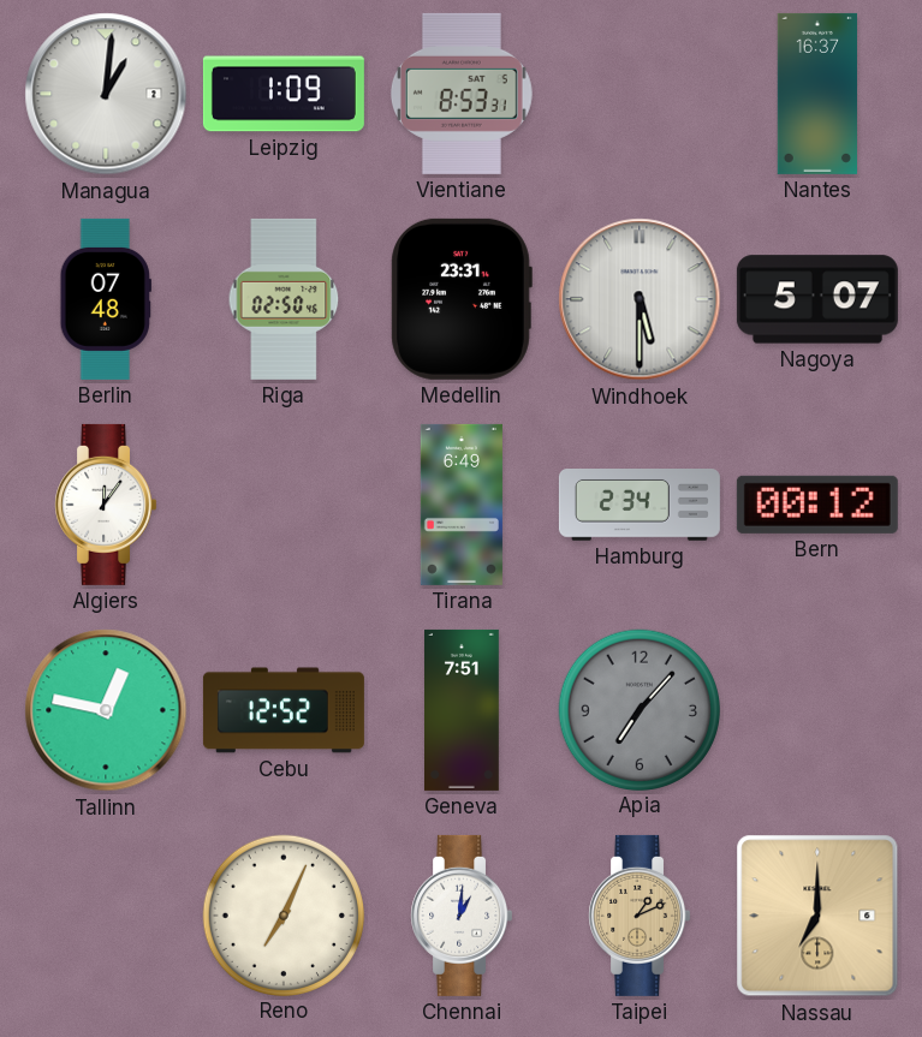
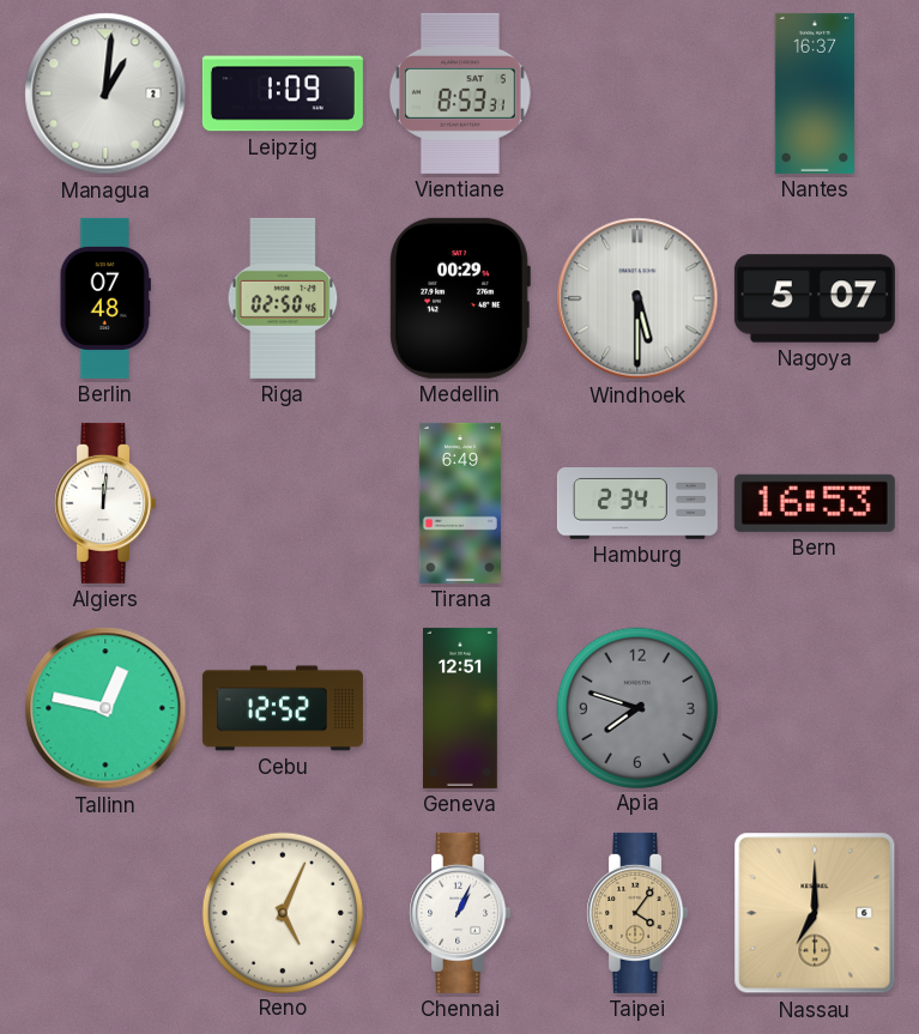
Medellin: 23:31 -> 00:29 (460, 298)
Algiers: 12:06 -> 12:01 (105, 503)
Bern: 00:12 -> 16:53 (815, 503)
Geneva: 7:51 -> 12:51 (461, 708)
Apia: 7:07 -> 7:48 (636, 707)
Reno: 7:04 -> 5:04 (282, 912)
Chennai: 1:01 -> 1:04 (460, 913)
Taipei: 1:11 -> 4:06 (637, 913)
